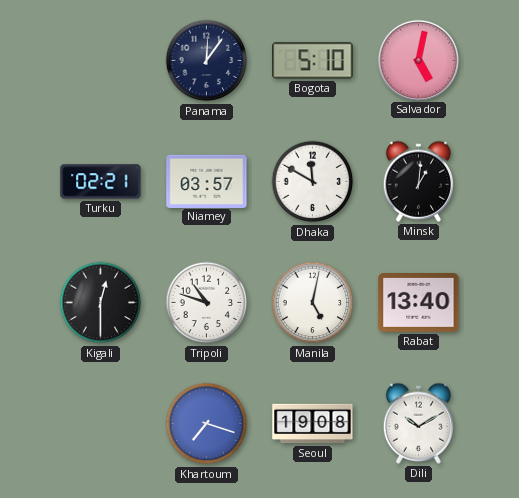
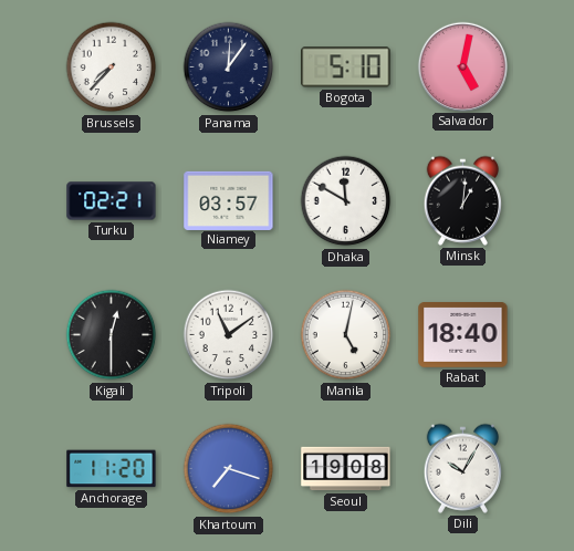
Brussels: none -> 7:37 (112, 67)
Tripoli: 10:48 -> 11:09 (229, 335)
Rabat: 13:40 -> 18:40 (463, 335)
Anchorage: none -> 11:20 (112, 469)
Dili: 10:10 -> 10:05 (462, 468)
